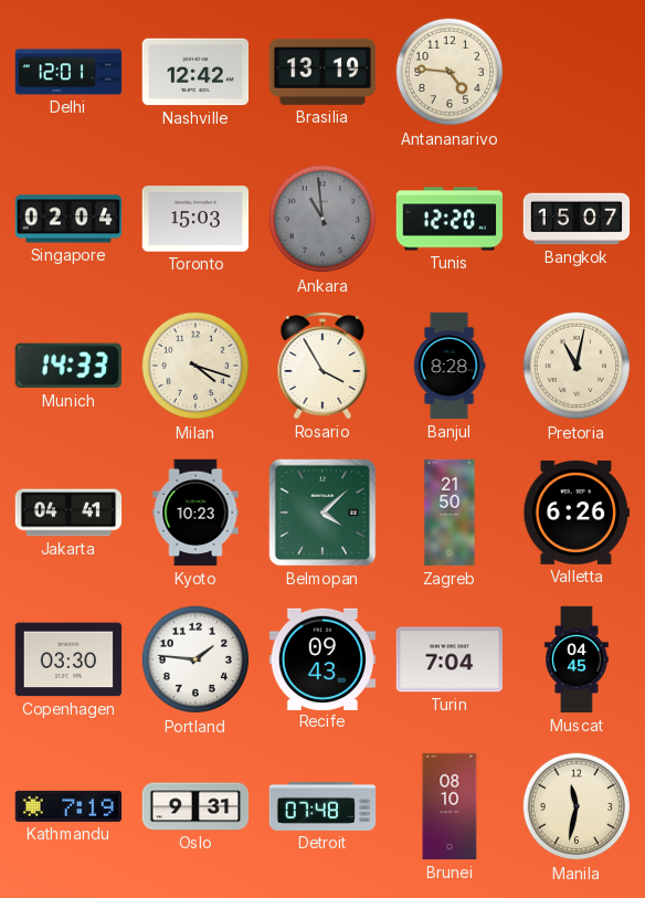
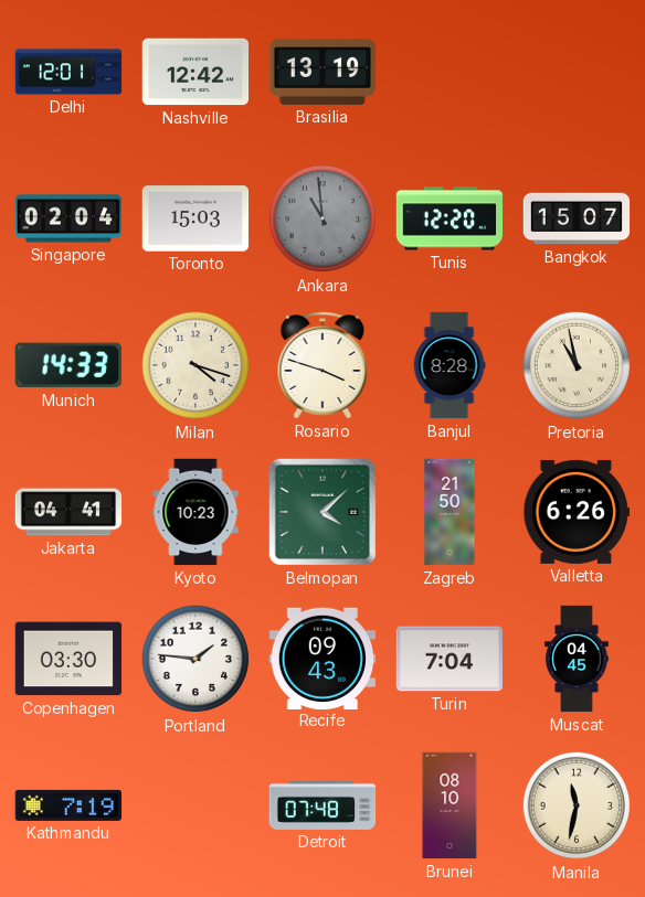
Antananarivo: 4:46 -> none (450, 72)
Rosario: 3:55 -> 3:48 (322, 365)
Pretoria: 11:02 -> 10:58 (577, 365)
Oslo: 9:31 -> none (195, 806)
